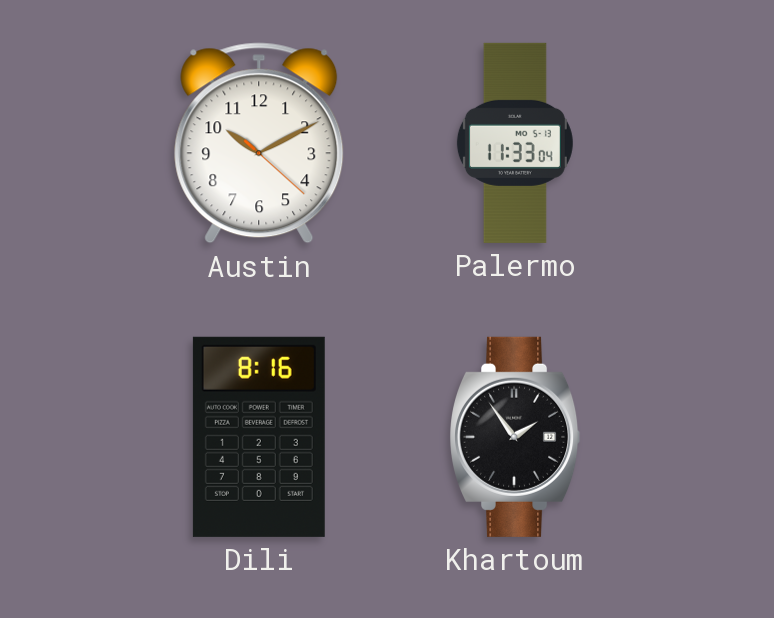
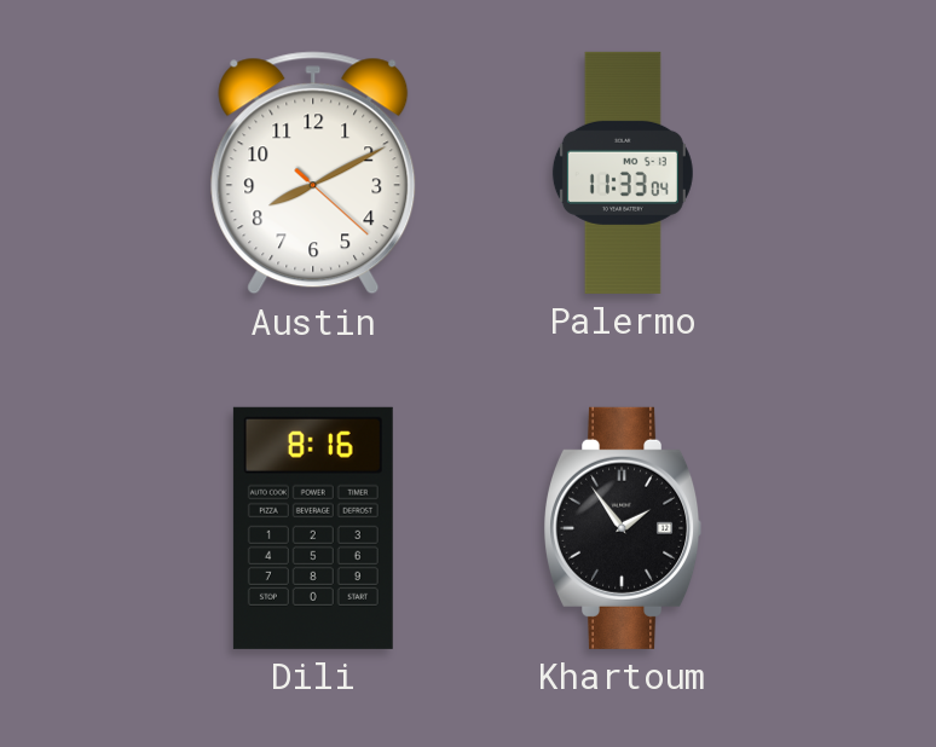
Austin: 10:10 -> 8:10 (313, 173)
